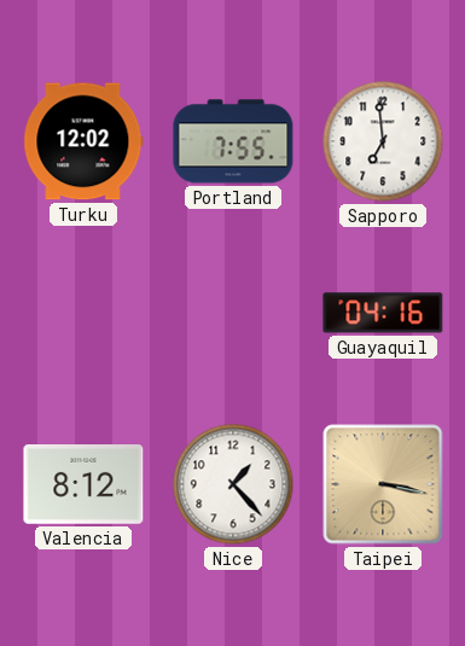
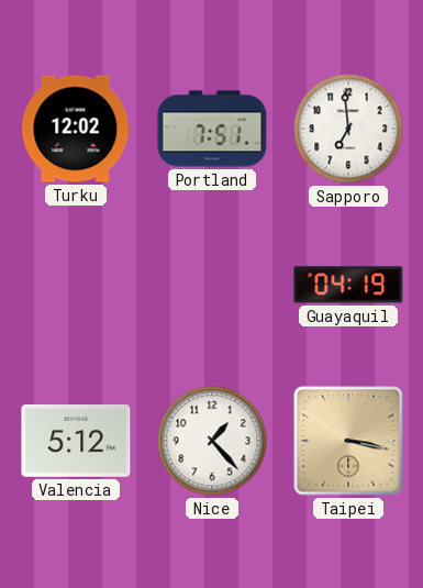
Portland: 7:55 -> 7:51 (212, 129)
Guayaquil: 04:16 -> 04:19 (348, 285)
Valencia: 8:12 -> 5:12 (76, 442)
